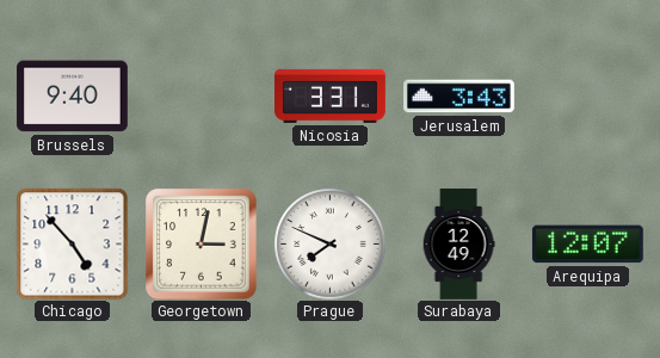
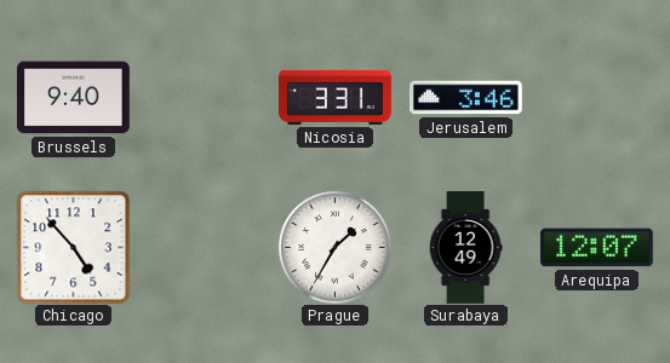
Jerusalem: 3:43 -> 3:46 (466, 98)
Georgetown: 3:02 -> none (201, 243)
Prague: 7:49 -> 1:35 (334, 247)
